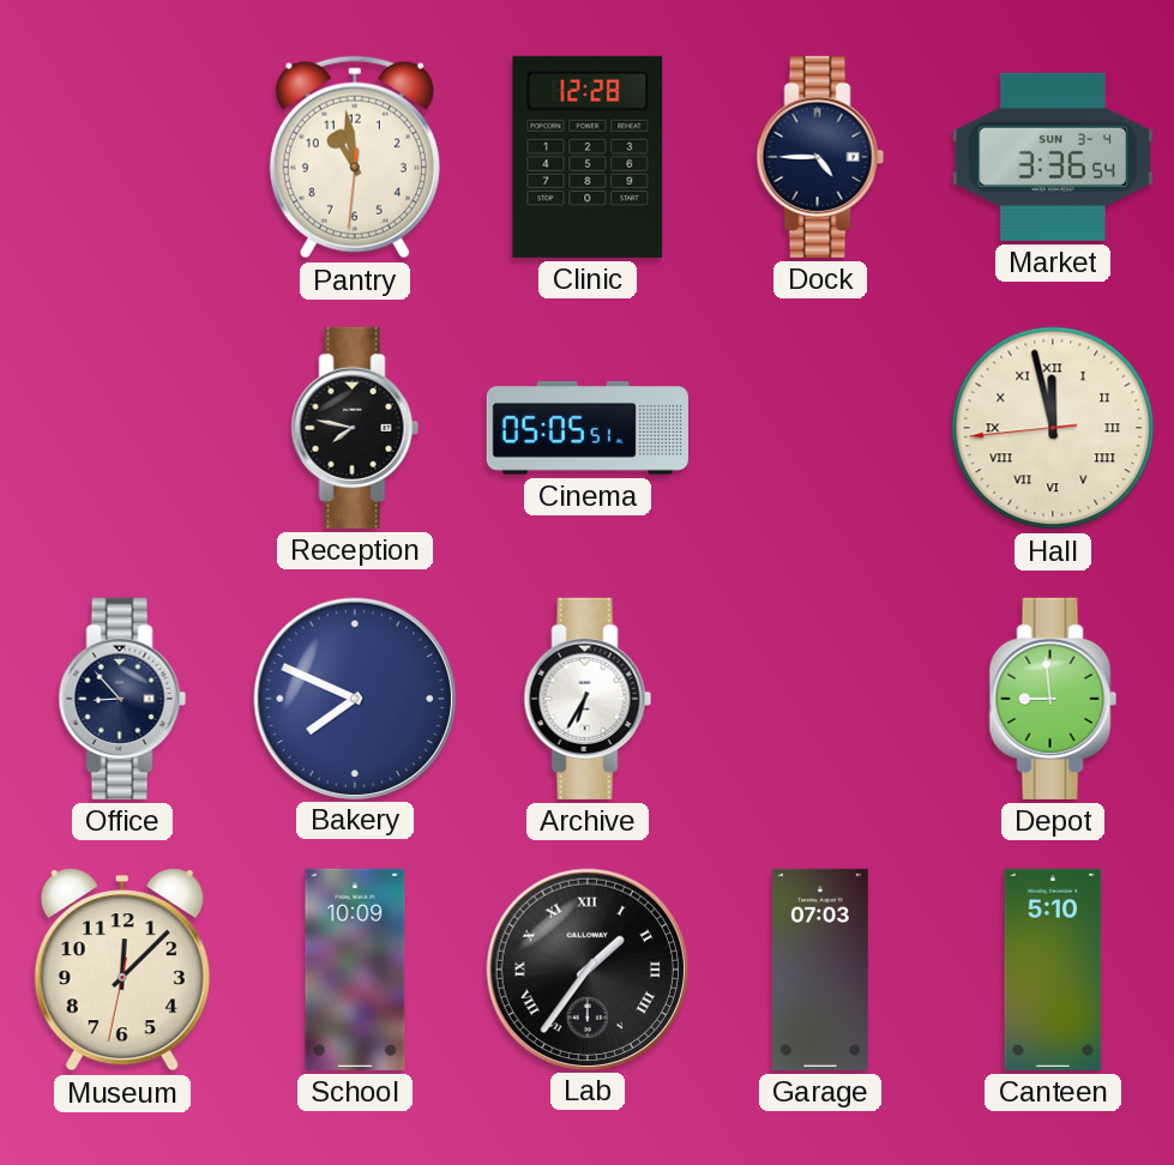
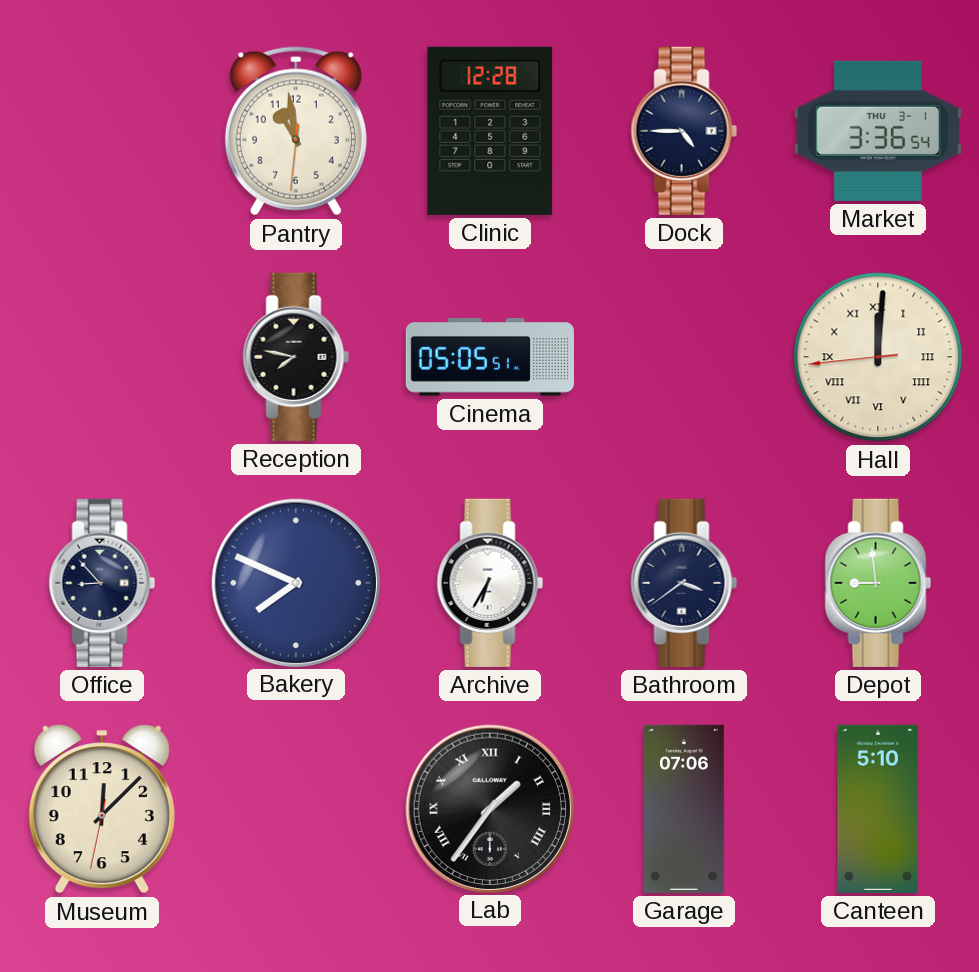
Market date: SUN 3-4 -> THU 3-1 (878, 131)
Hall: 11:57 -> 12:00 (878, 357)
Bathroom: none -> 3:39 (684, 583)
School: 10:09 -> none (355, 970)
Garage: 07:03 -> 07:06 (684, 809)
